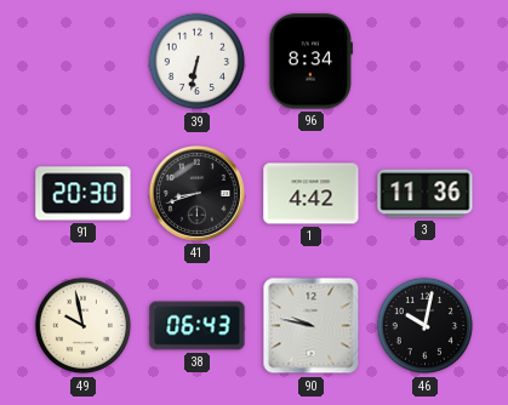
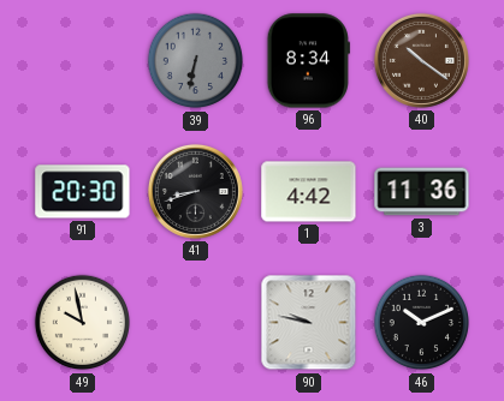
39 dial: white -> grey (196, 61)
40: none -> 10:21 (421, 60)
38: 06:43 -> none (198, 326)
46: 10:02 -> 10:11 (422, 323)
